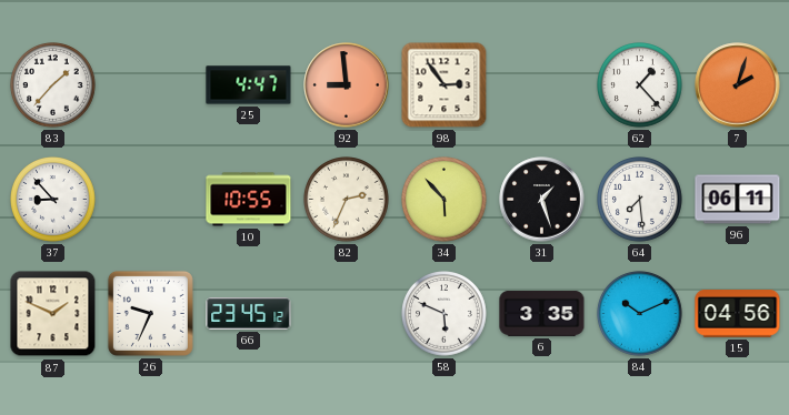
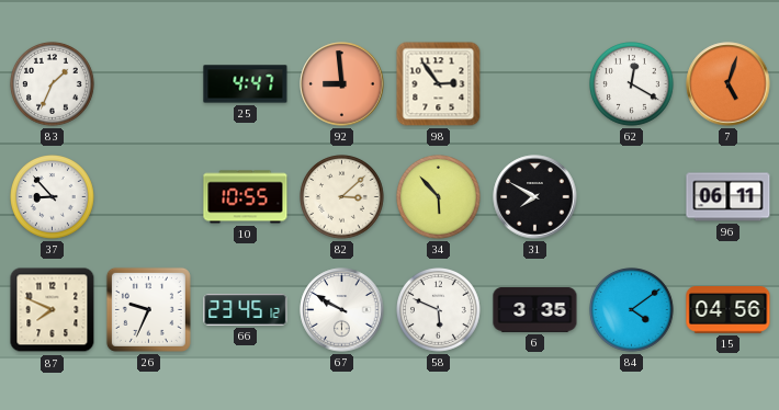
83: 1:37 -> 1:34 (53, 84)
62: 1:23 -> 12:20 (632, 84)
7: 2:03 -> 5:03 (729, 84)
82: 2:34 -> 3:08 (342, 197)
31: 1:27 -> 7:50 (535, 197)
64: 7:29 -> none (640, 200)
87: 1:49 -> 7:49 (53, 310)
67: none -> 9:50 (342, 310)
84: 10:11 -> 4:09 (632, 310)
